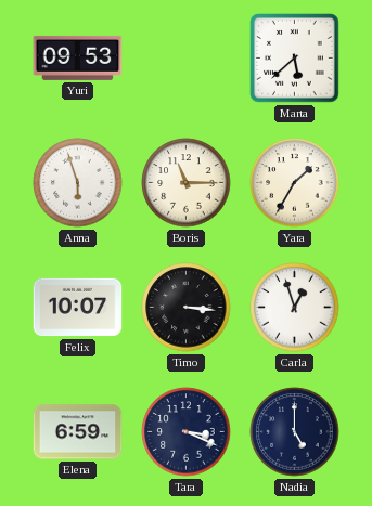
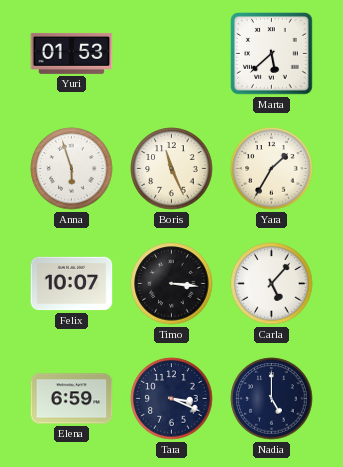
Yuri: 09:53 -> 01:53 (72, 53)
Boris: 11:15 -> 11:26 (172, 169)
Carla: 12:57 -> 5:07 (272, 284)
